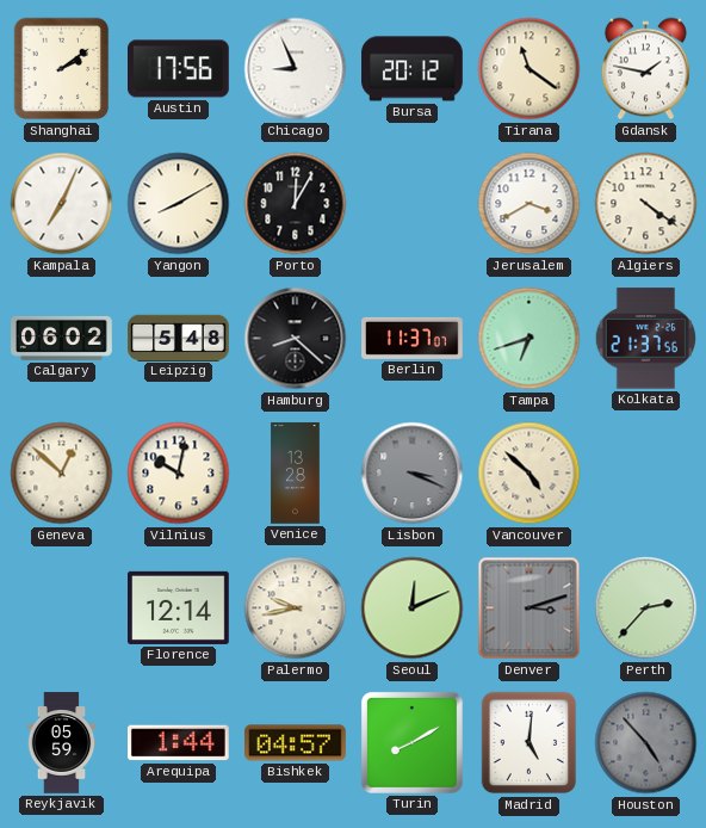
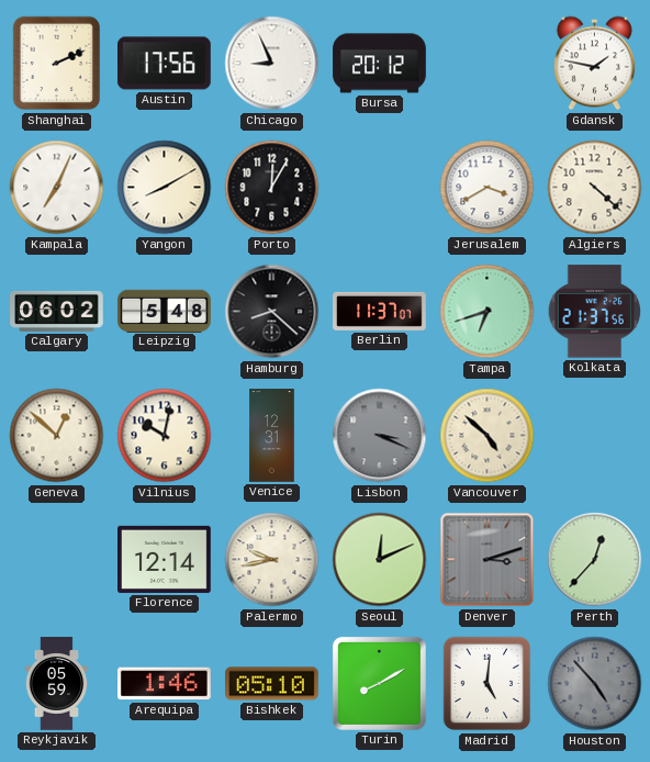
Shanghai: 2:09 -> 2:11 (57, 64)
Tirana: 11:21 -> none (529, 69)
Algiers: 4:21 -> 4:22 (595, 188)
Venice: 13:28 -> 12:31 (272, 436)
Perth: 2:37 -> 12:37 (595, 560)
Arequipa: 1:44 -> 1:46 (165, 684)
Bishkek: 04:57 -> 05:10 (272, 684)
